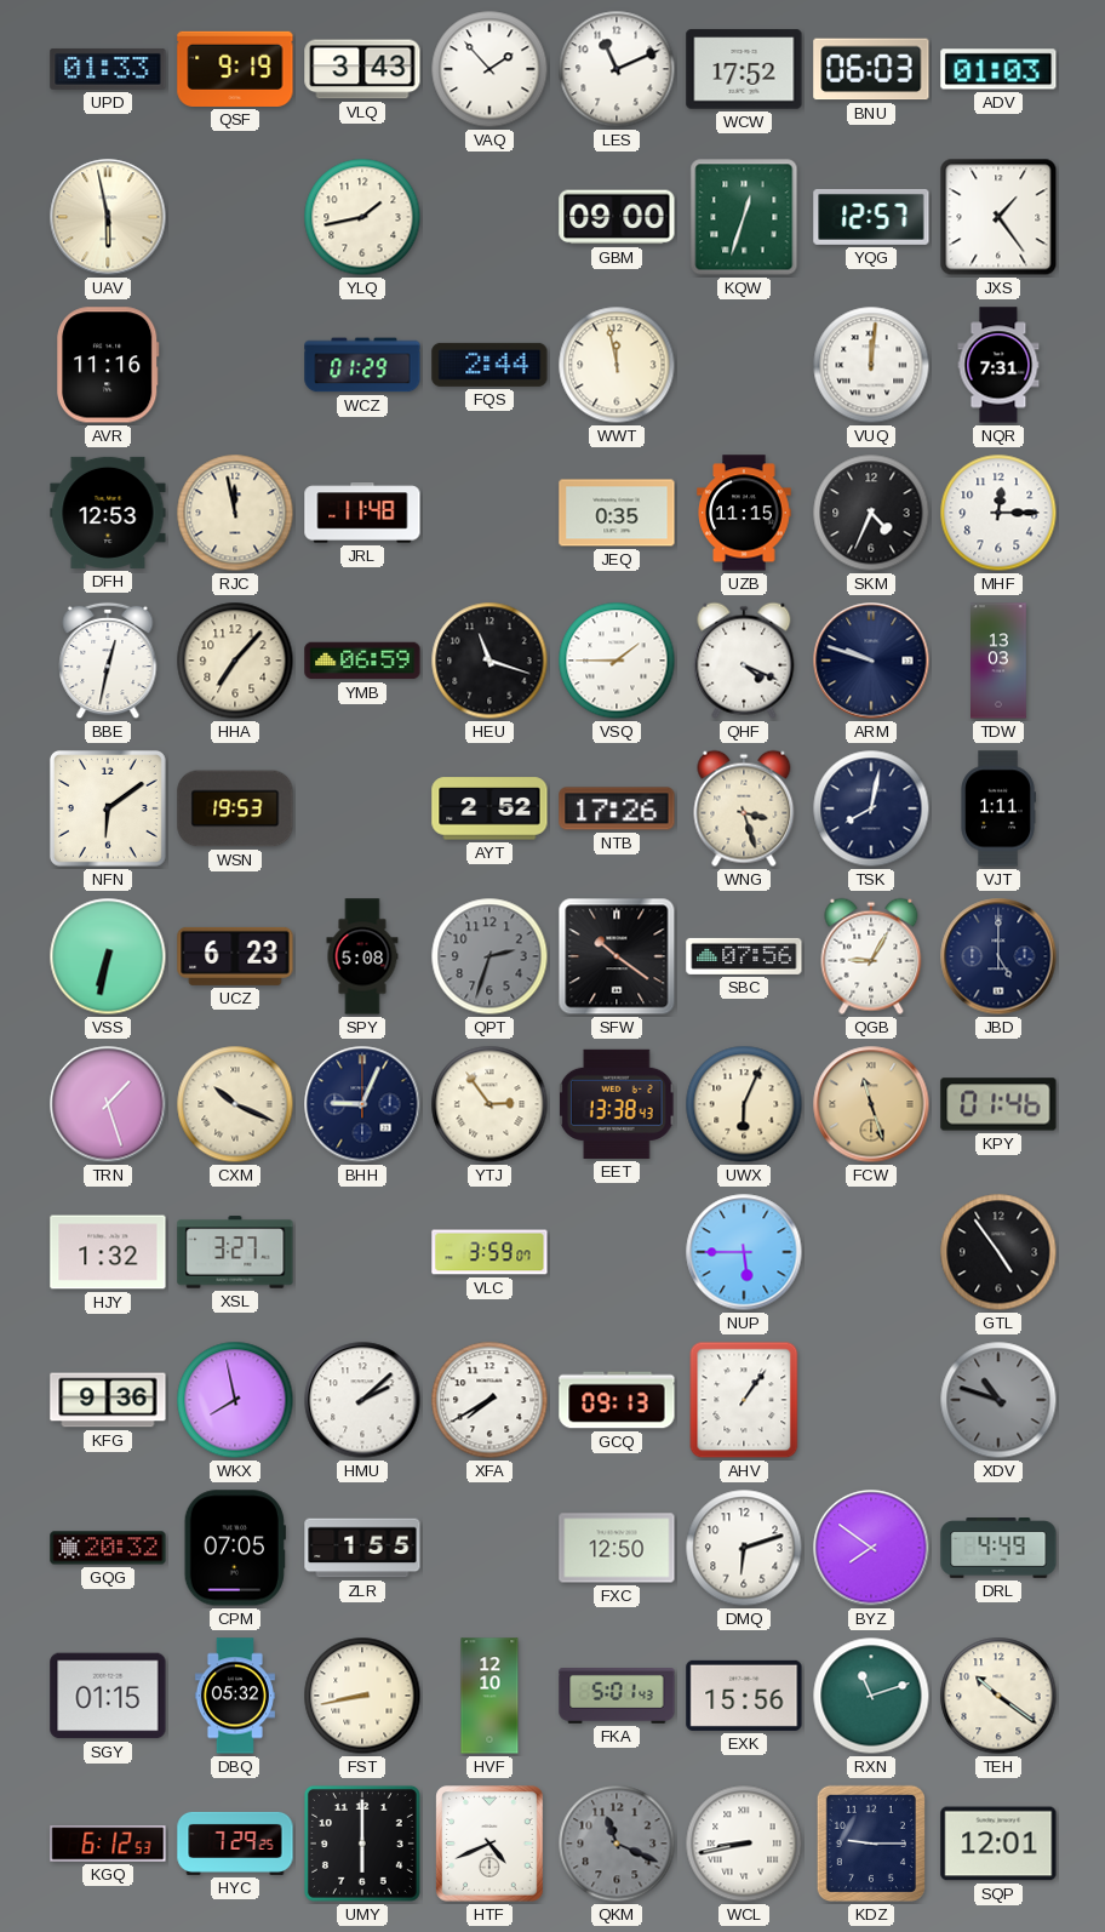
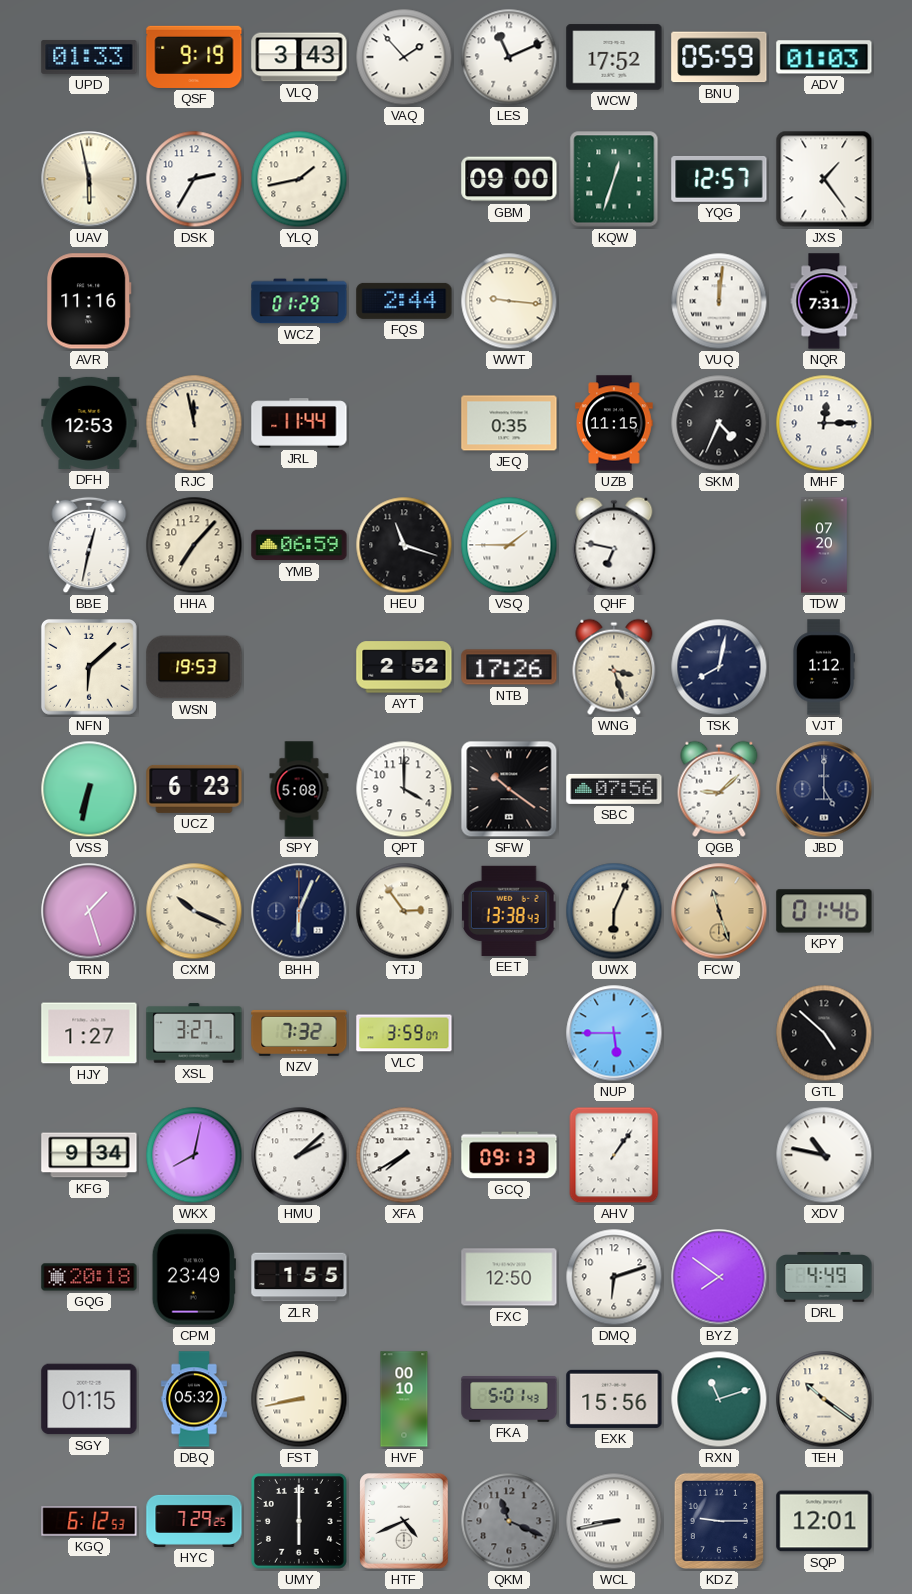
BNU: 06:03 -> 05:59 (719, 57)
DSK: none -> 2:35 (194, 179)
WWT: 11:58 -> 9:16 (509, 301)
JRL: 11:48 -> 11:44 (299, 423)
QHF: 4:19 -> 6:47 (614, 545)
ARM: 9:48 -> none (871, 661)
TDW: 13:03 -> 07:20 (825, 545)
NFN: 6:09 -> 6:08 (89, 667)
VJT: 1:11 -> 1:12 (824, 667)
QPT: 2:33 -> 4:00 (404, 789)
QPT dial: grey -> white (404, 789)
QGB: 9:05 -> 9:08 (719, 789)
BHH: 9:04 -> 6:04 (299, 911)
HJY: 1:32 -> 1:27 (89, 1033)
NZV: none -> 7:32 (299, 1033)
GTL: 4:54 -> 4:52 (824, 1033)
KFG: 9:36 -> 9:34 (89, 1155)
WKX: 7:58 -> 8:02 (194, 1155)
XDV: 10:48 -> 10:47 (824, 1155)
XDV dial: grey -> white (824, 1155)
GQG: 20:32 -> 20:18 (89, 1277)
CPM: 07:05 -> 23:49 (194, 1277)
HVF: 12:10 -> 00:10 (404, 1399)
